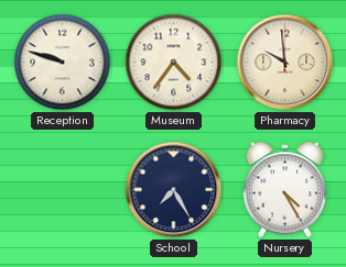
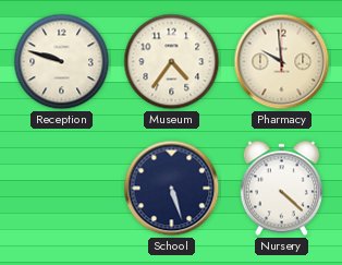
School: 7:25 -> 5:27 (172, 189)
Nursery: 4:25 -> 4:22 (281, 189)
